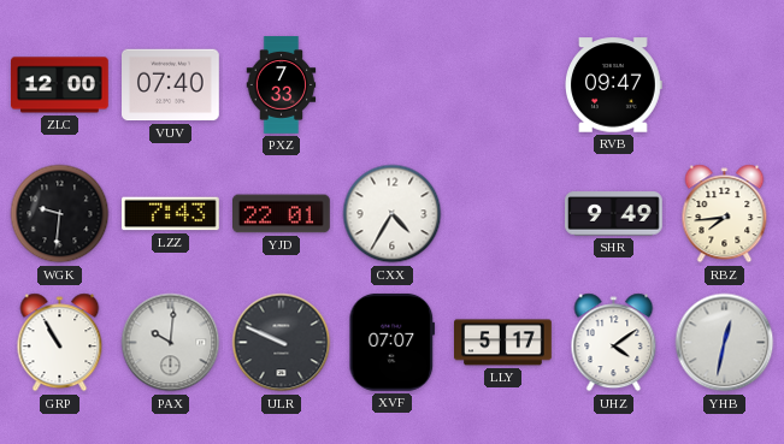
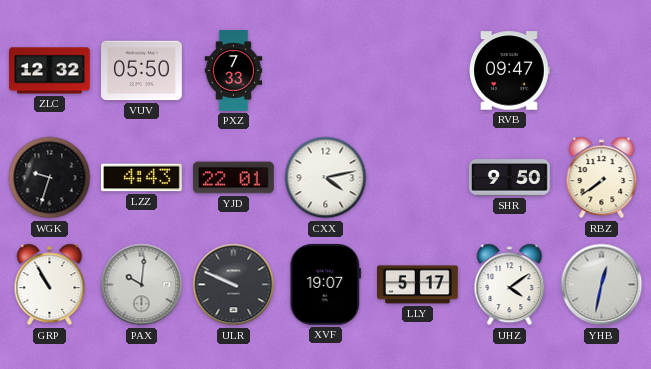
ZLC: 12:00 -> 12:32 (50, 71)
VUV: 07:40 -> 05:50 (142, 71)
WGK: 9:31 -> 9:33 (50, 178)
LZZ: 7:43 -> 4:43 (142, 178)
CXX: 4:35 -> 4:13 (326, 178)
SHR: 9:49 -> 9:50 (510, 178)
RBZ: 7:44 -> 7:39 (602, 178)
XVF: 07:07 -> 19:07 (326, 284)
